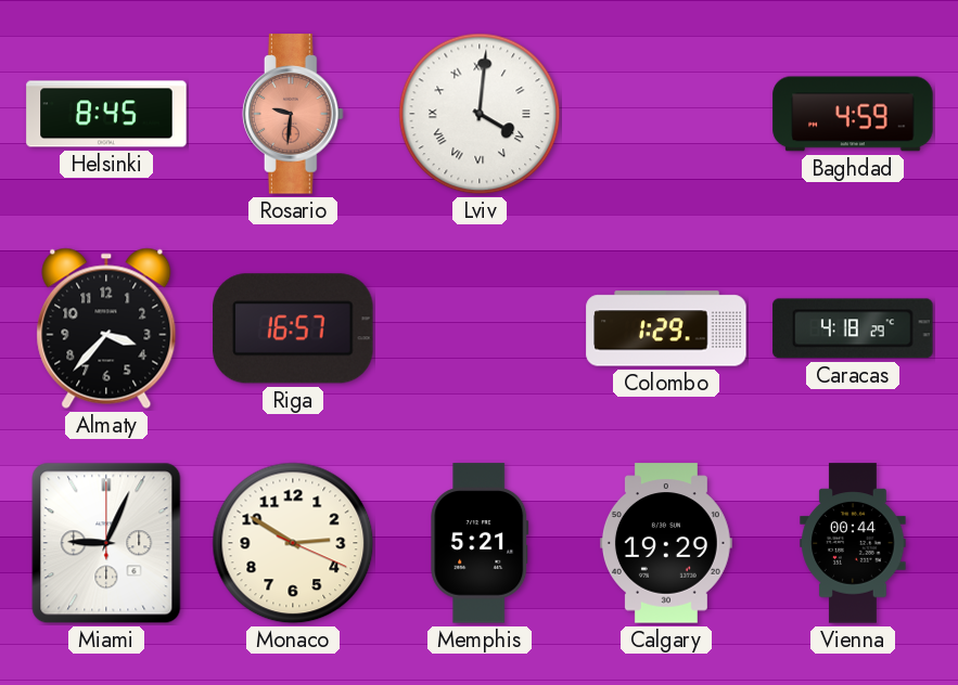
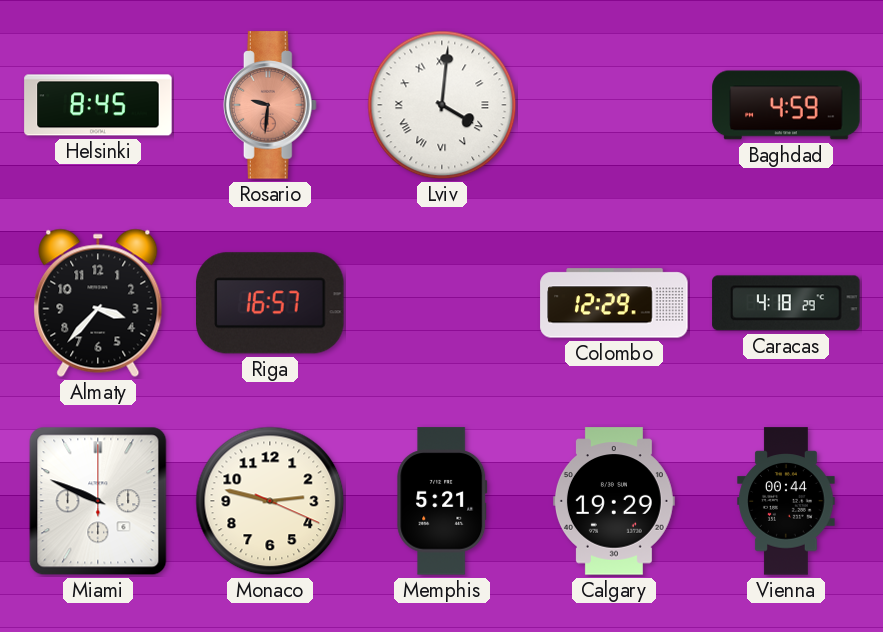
Colombo: 1:29 -> 12:29 (614, 303)
Miami: 9:04 -> 9:49 (98, 501)
Monaco: 2:50 -> 2:47 (270, 501)
